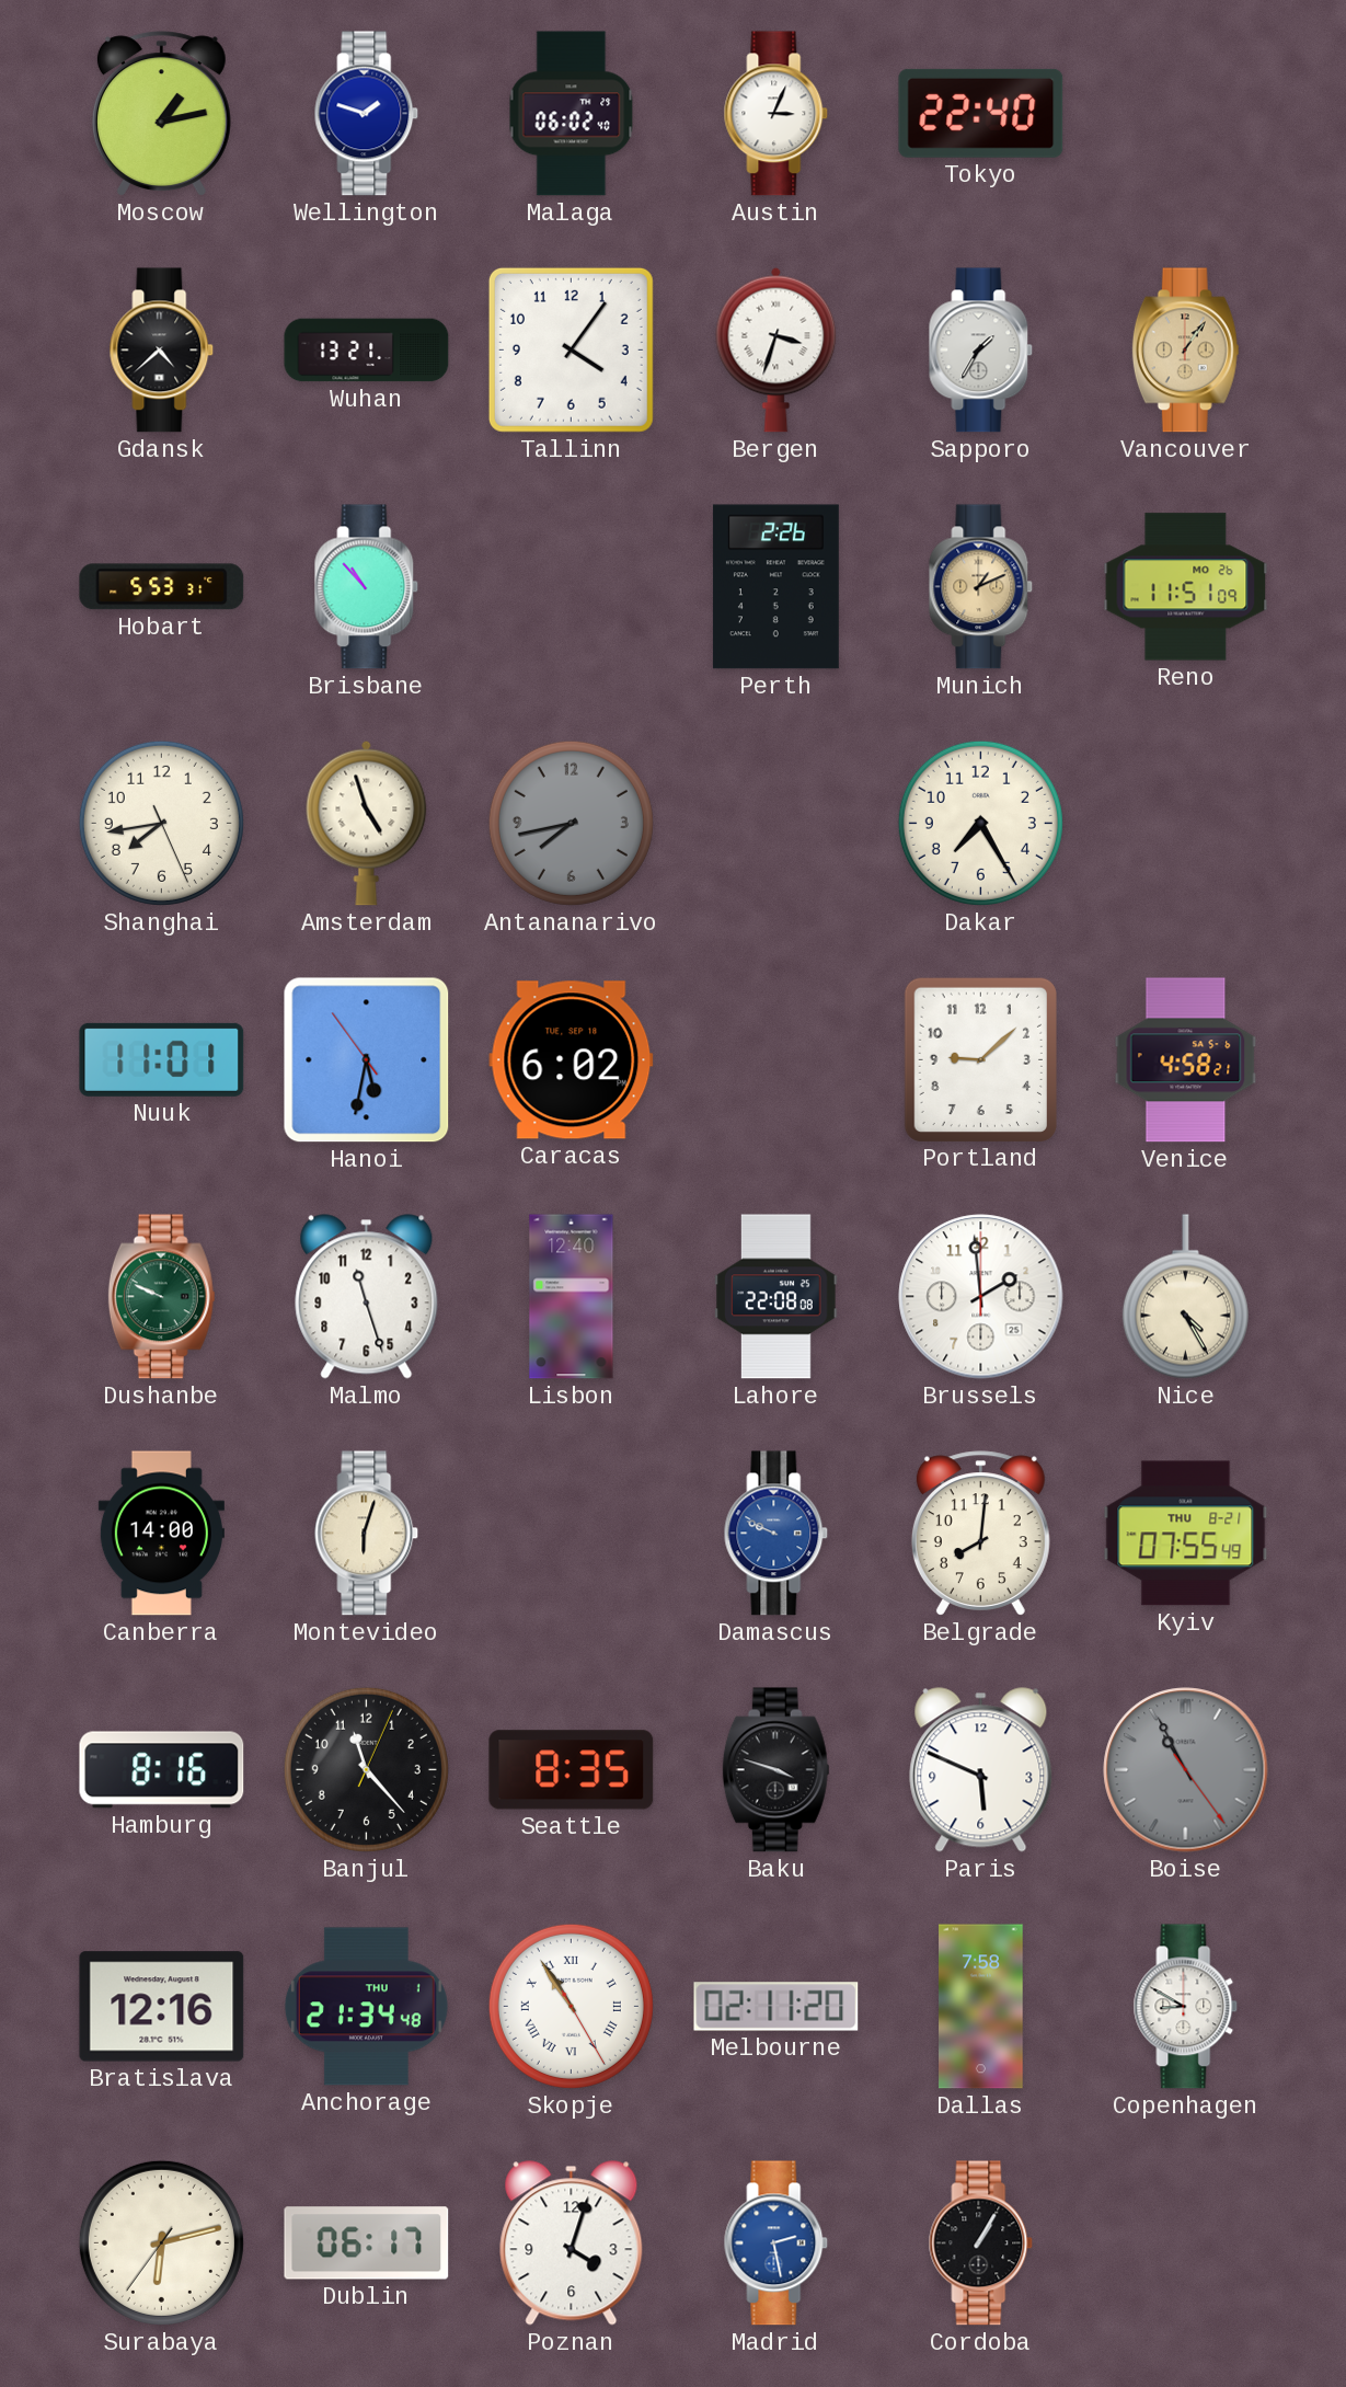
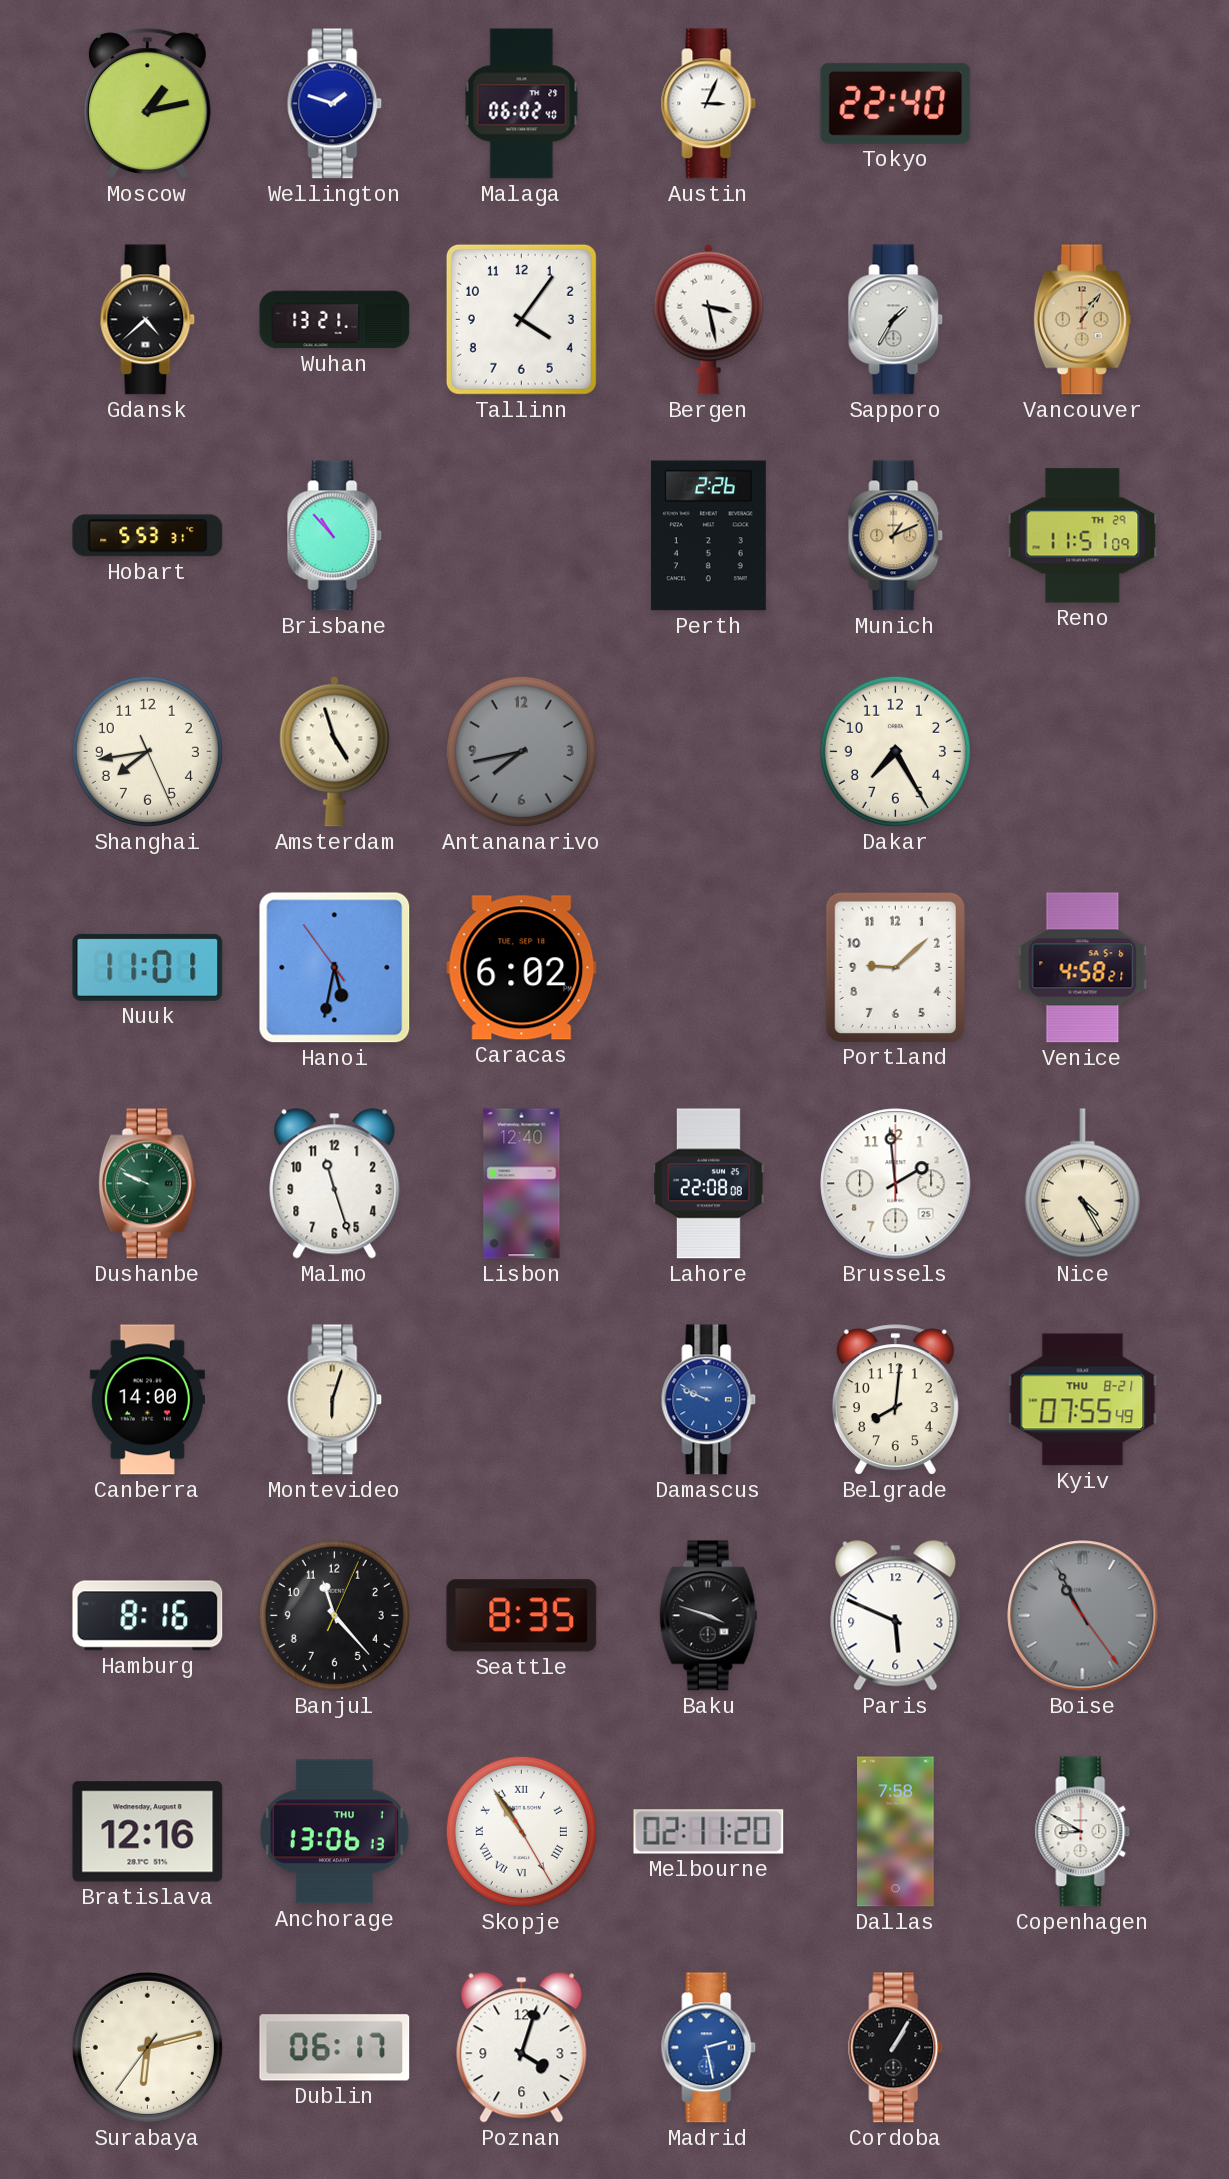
Bergen: 3:33 -> 3:28 (709, 319)
Reno date: MO 26 -> TH 29 (1083, 536)
Anchorage: 21:34 -> 13:06 (334, 1832)
